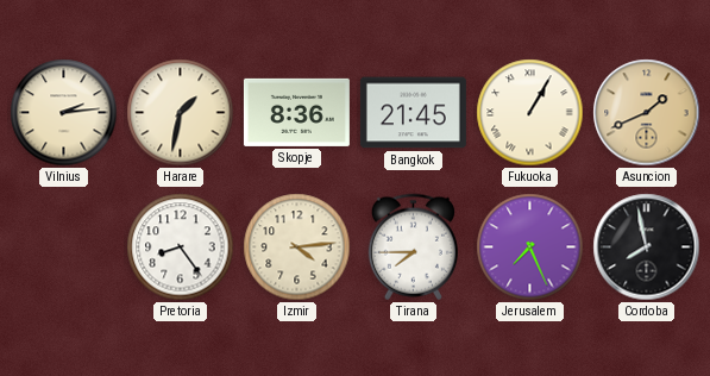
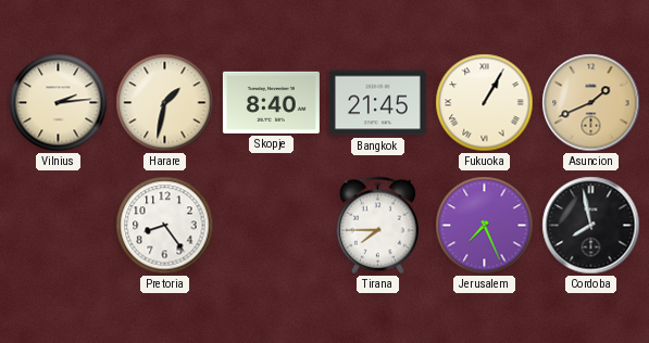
Skopje: 8:36 -> 8:40 (271, 102)
Izmir: 4:14 -> none (297, 247)
